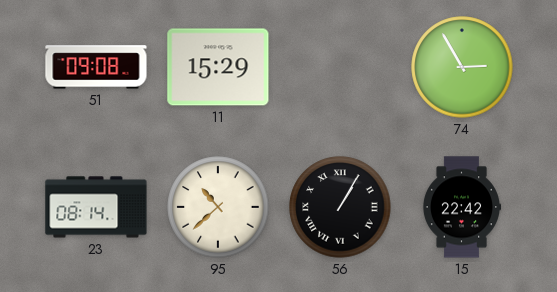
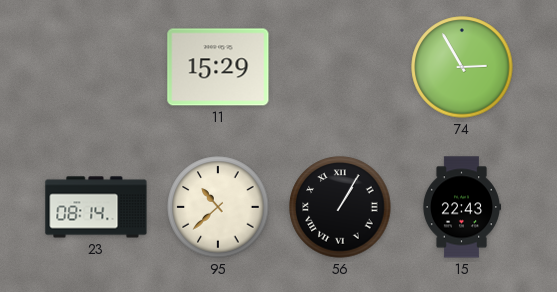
51: 09:08 -> none (96, 67)
15: 22:42 -> 22:43 (462, 207)
